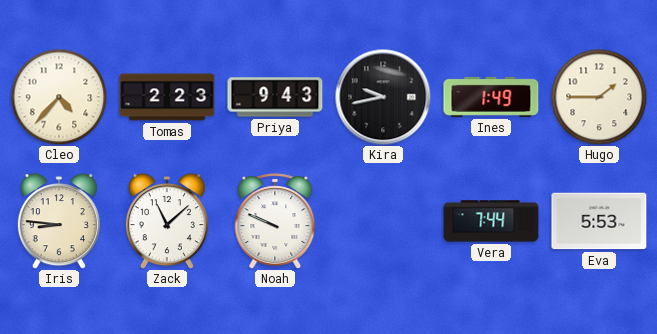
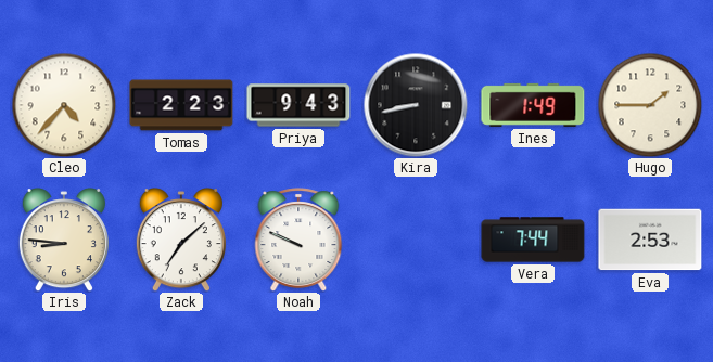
Kira: 9:43 -> 8:43 (416, 105)
Zack: 11:08 -> 7:08 (181, 240)
Eva: 5:53 -> 2:53 (650, 240)
